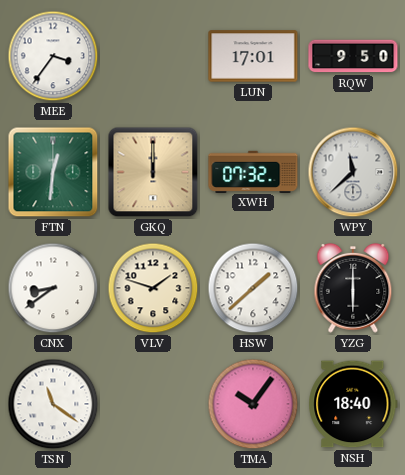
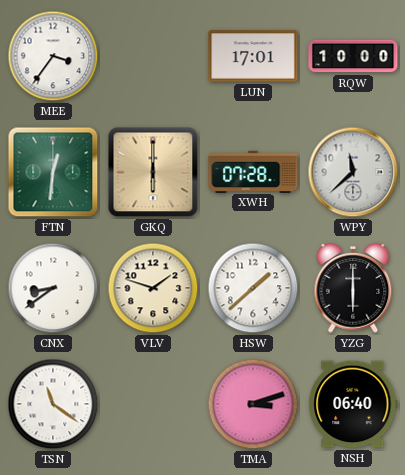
RQW: 9:50 -> 10:00 (353, 56)
GKQ: 12:00 -> 6:00 (153, 172)
XWH: 07:32 -> 07:28 (253, 171)
TMA: 10:06 -> 3:12 (253, 404)
NSH: 18:40 -> 06:40 (353, 404)
